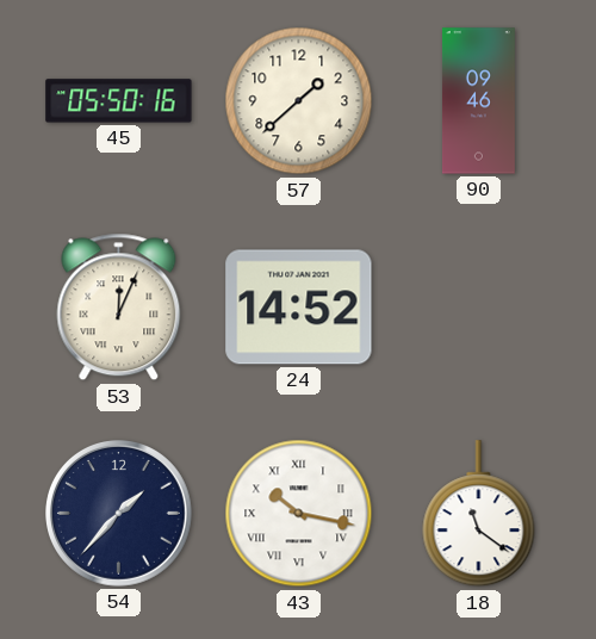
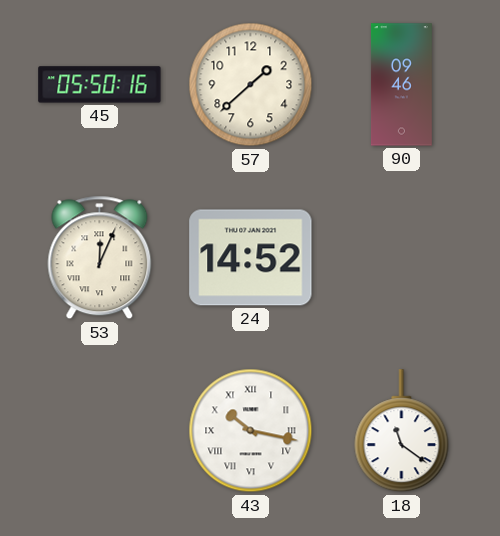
54: 1:37 -> none (119, 514)
